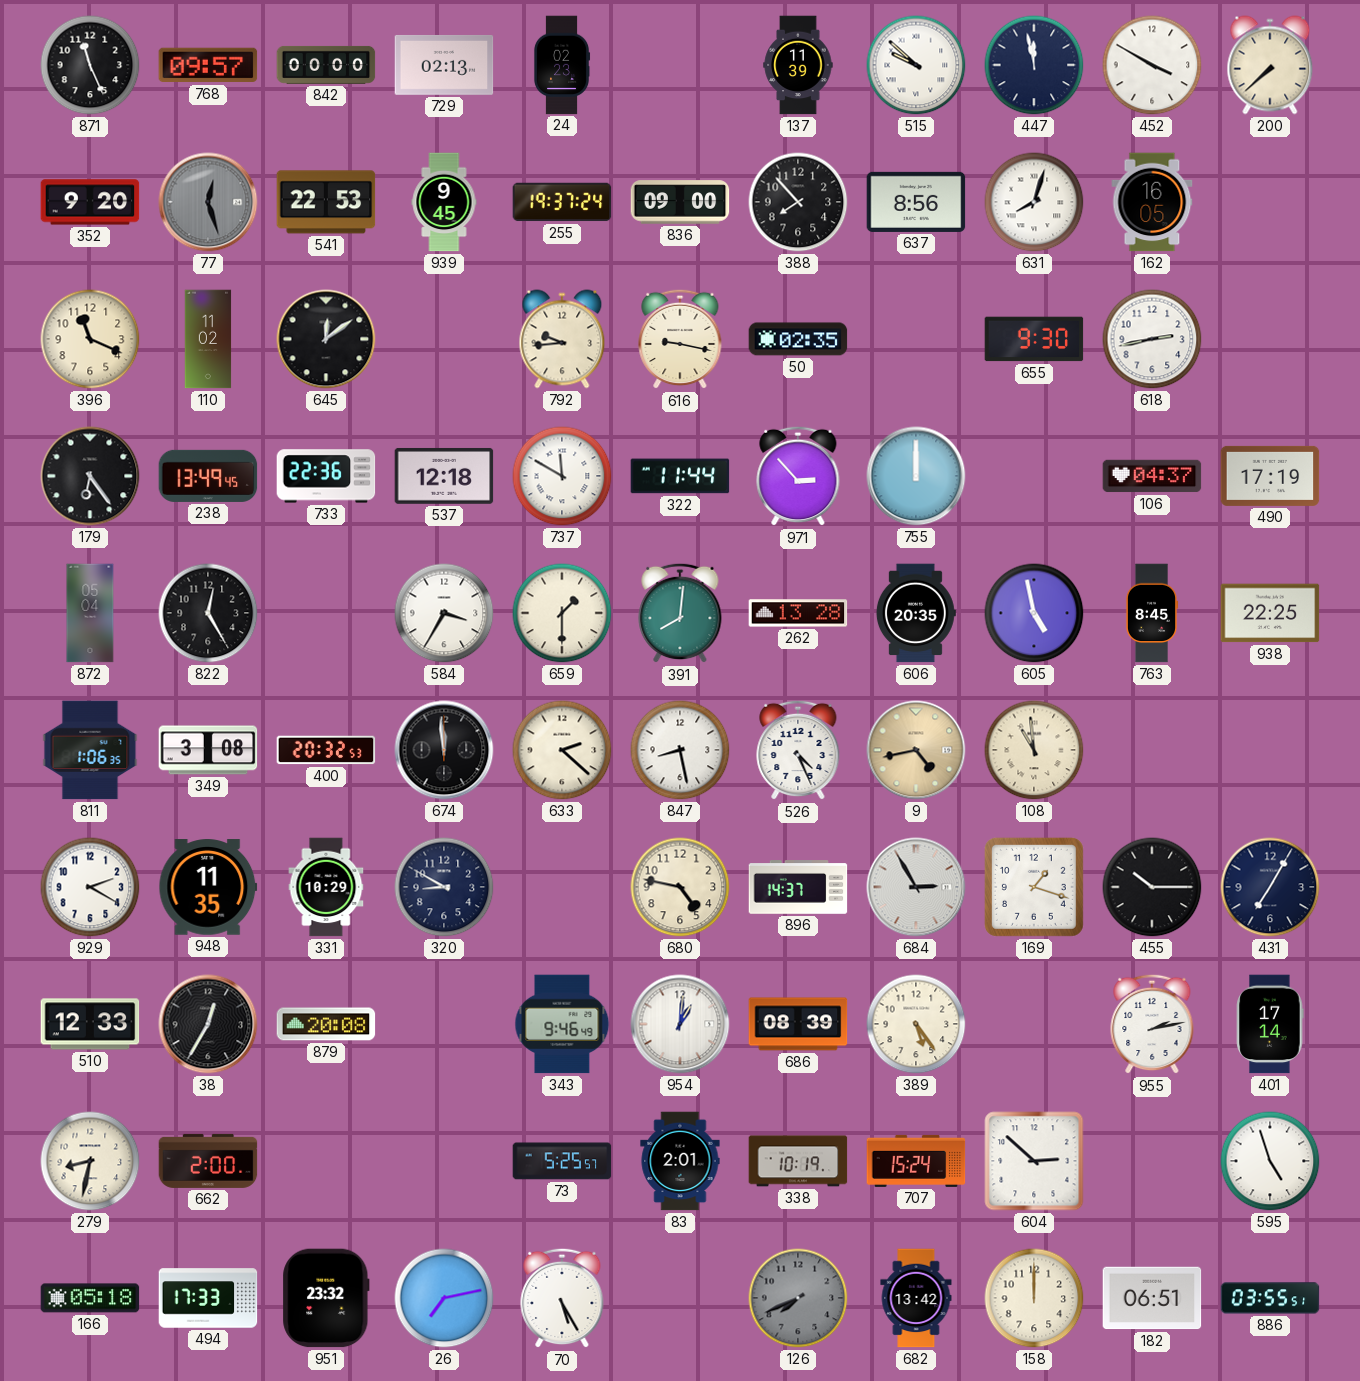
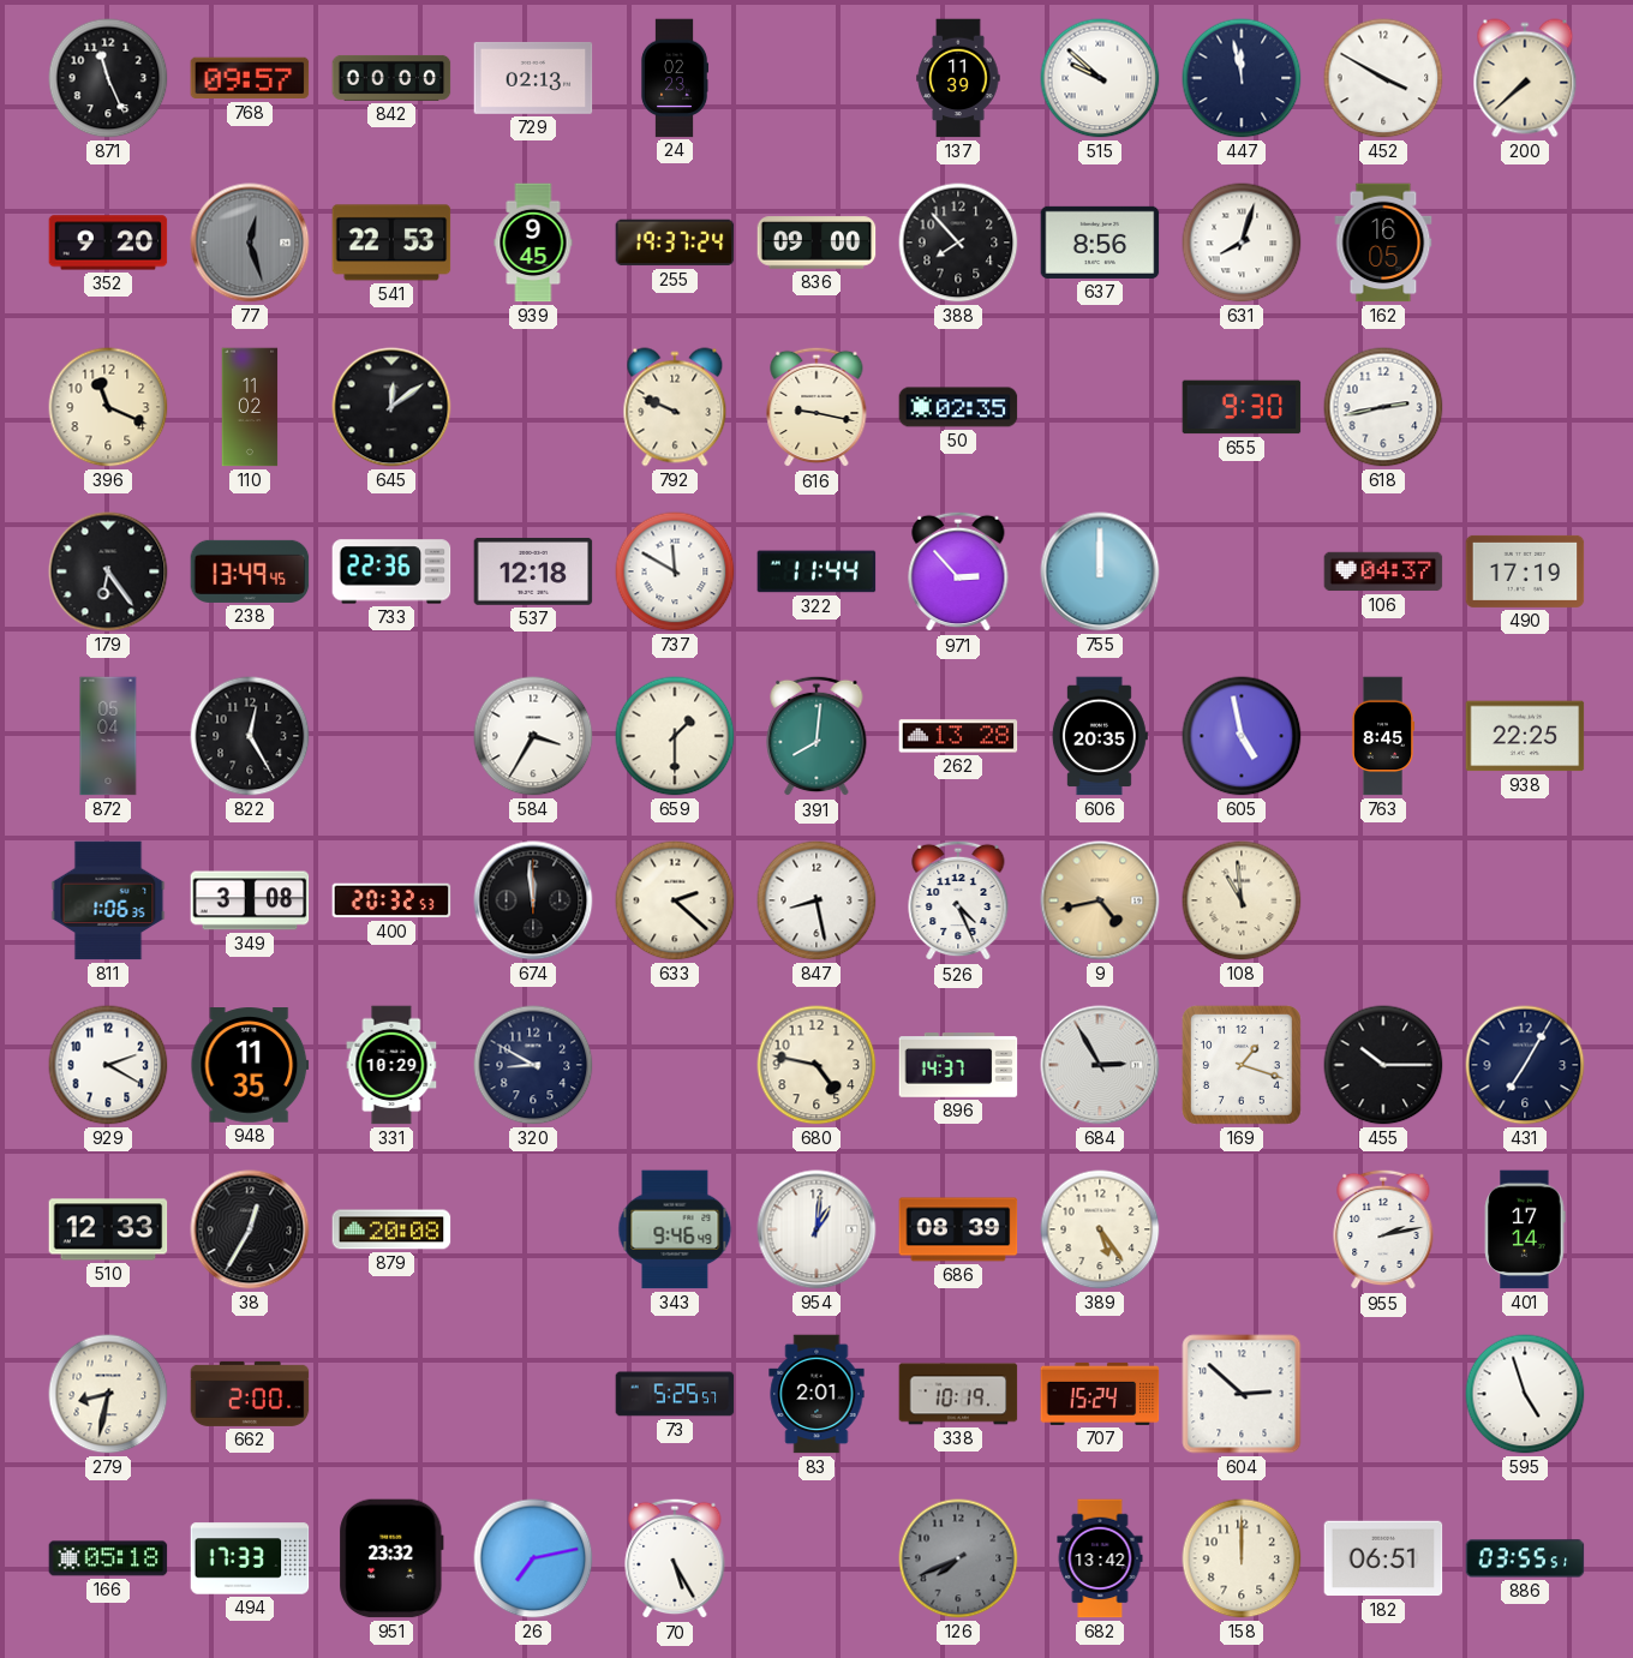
792: 9:44 -> 9:49 (675, 407)
